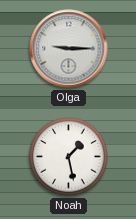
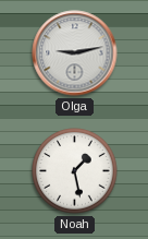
Olga: 9:15 -> 9:13 (75, 53)
